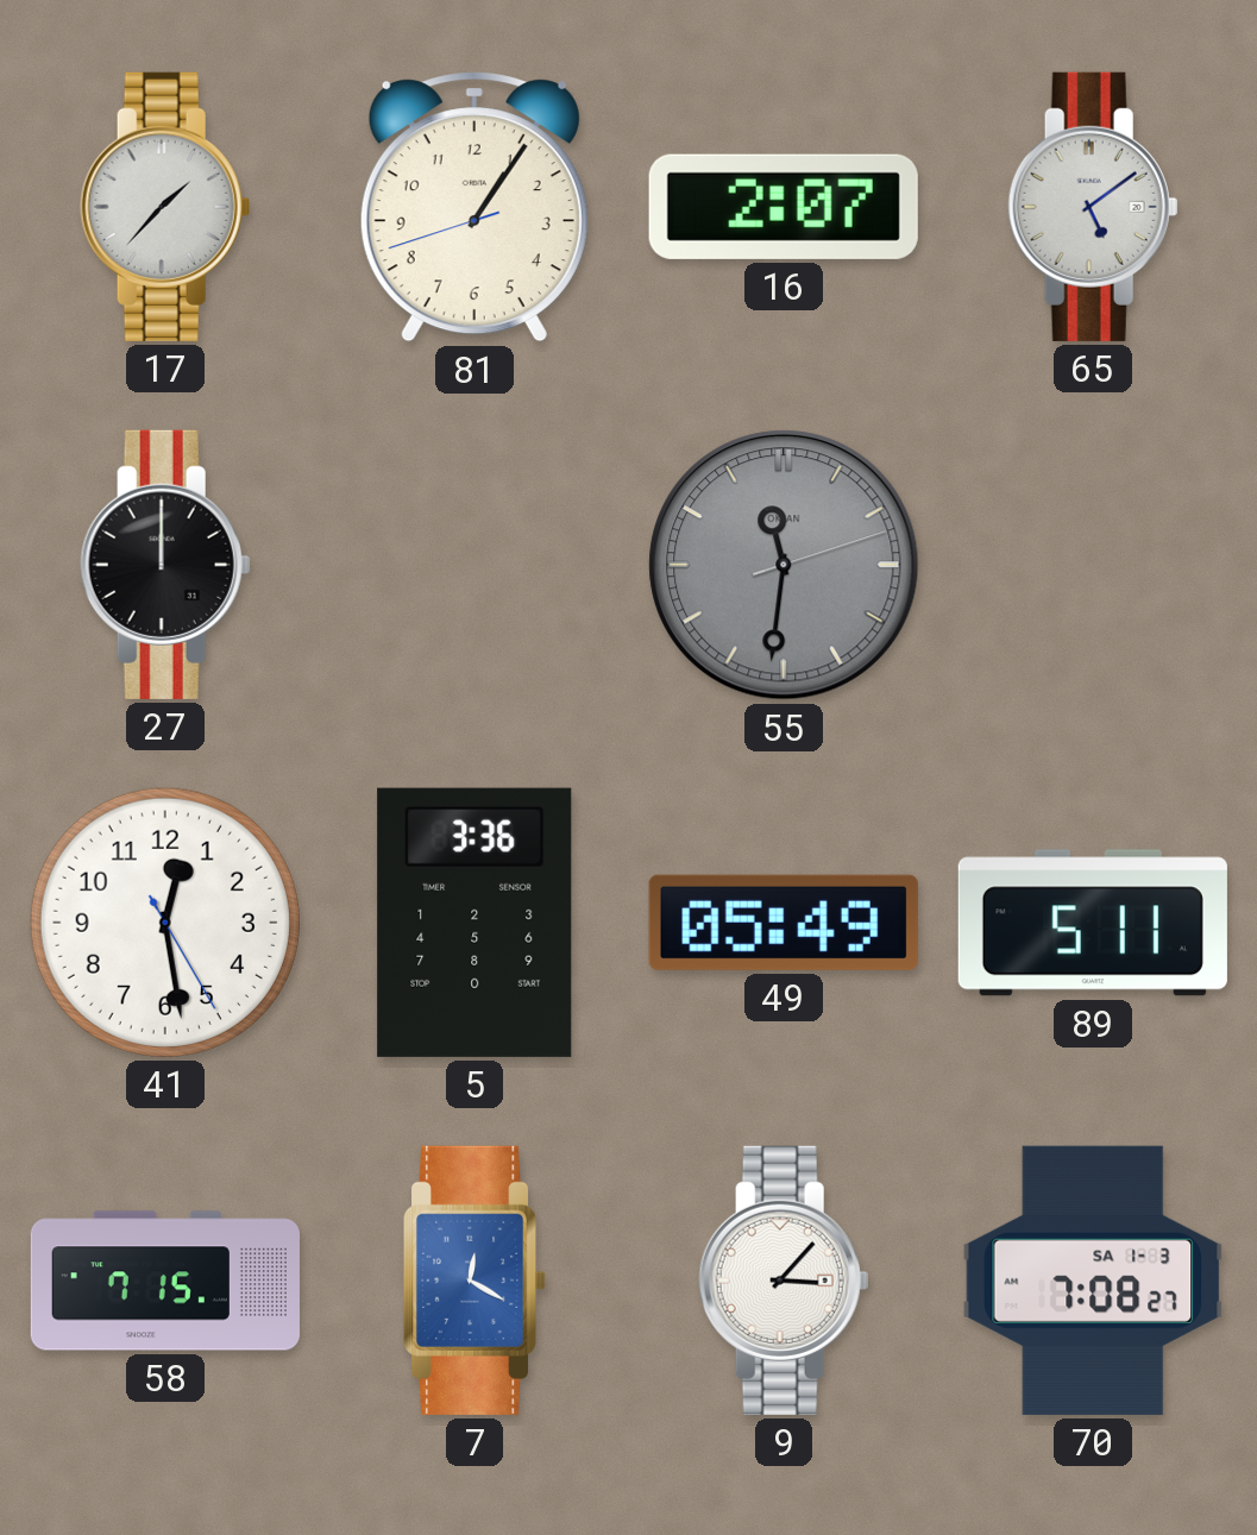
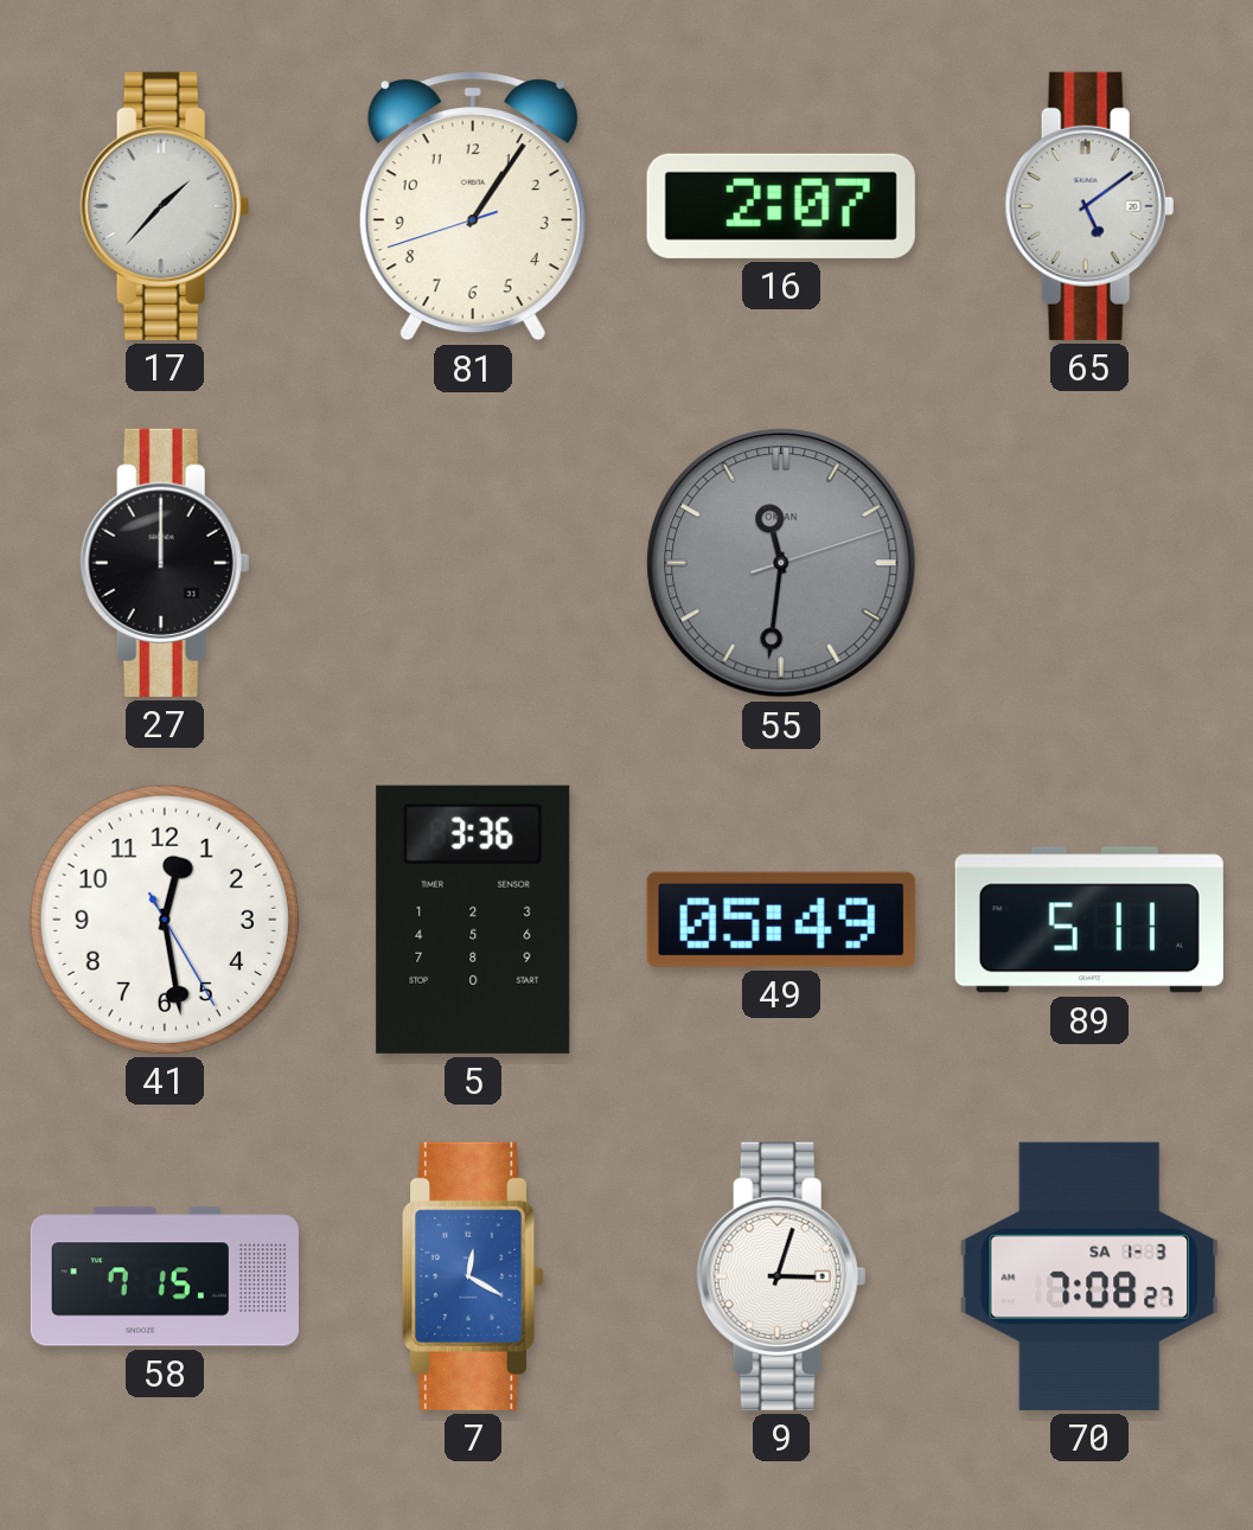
9: 3:07 -> 3:03 (781, 1276)
